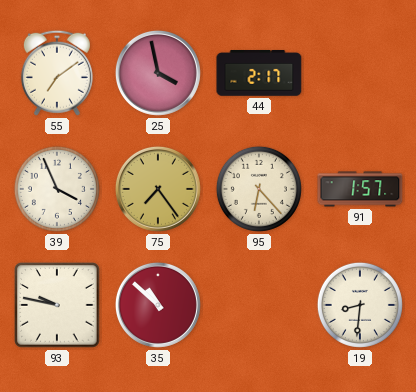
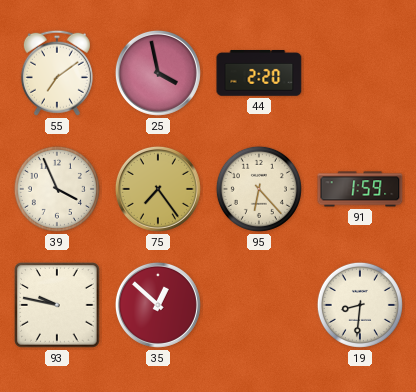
44: 2:17 -> 2:20 (259, 74)
91: 1:57 -> 1:59 (360, 189)
35: 10:52 -> 12:52 (158, 305)
